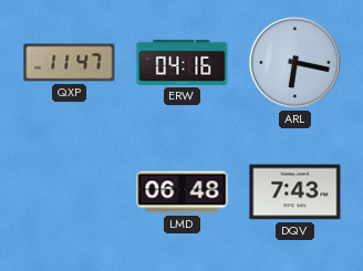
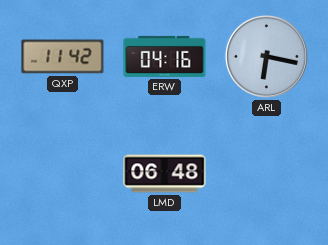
QXP: 11:47 -> 11:42 (63, 57)
DQV: 7:43 -> none (295, 192)
